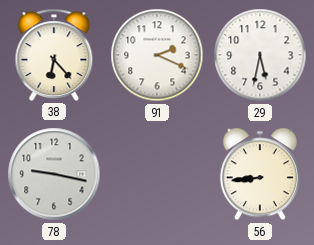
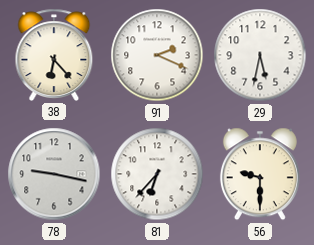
81: none -> 6:37 (157, 174)
56: 8:44 -> 9:30 (260, 174)
